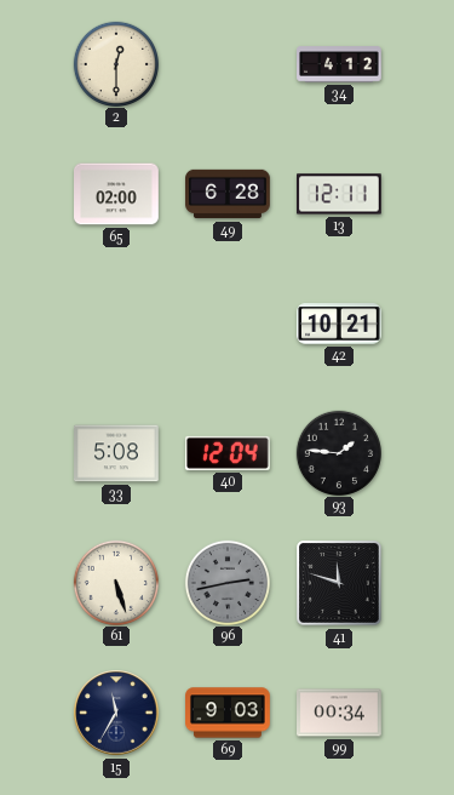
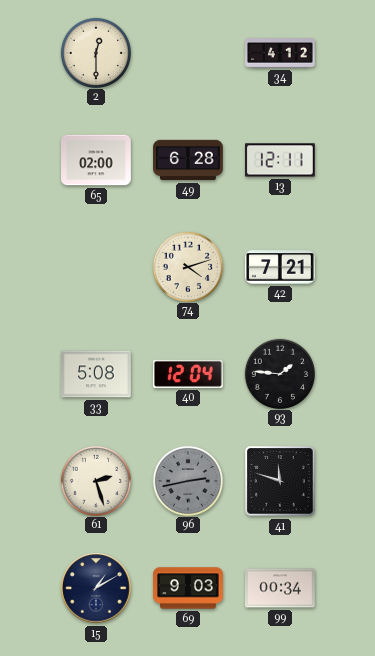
74: none -> 4:12 (187, 266)
42: 10:21 -> 7:21 (281, 267)
61: 5:27 -> 2:27 (95, 480)
15: 11:35 -> 1:10 (96, 588)
